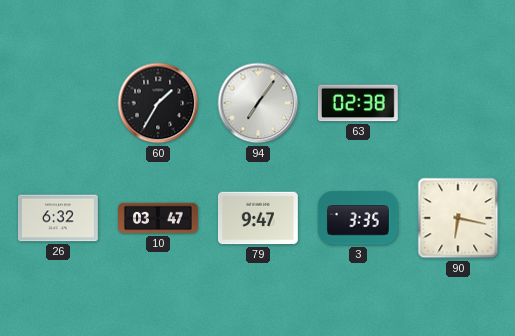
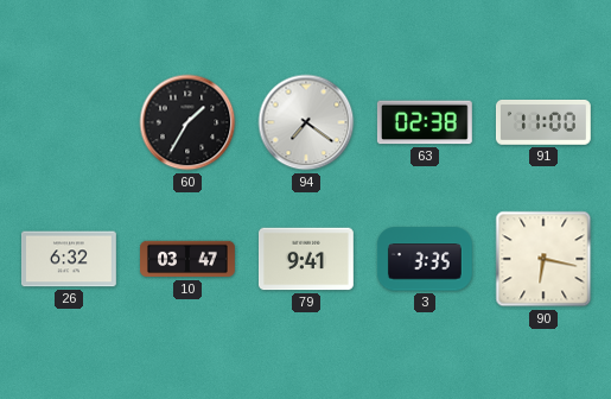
94: 7:06 -> 7:21 (306, 122)
91: none -> 11:00 (543, 122)
79: 9:47 -> 9:41 (306, 259)
